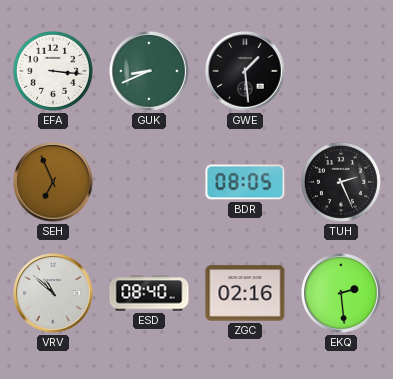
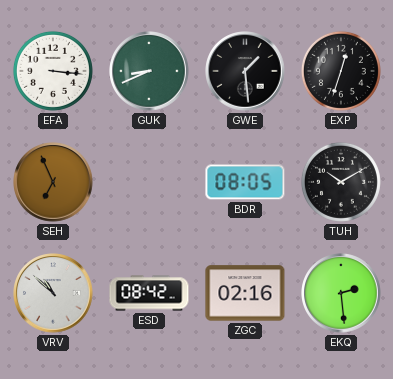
EXP: none -> 12:33 (341, 71)
TUH: 2:26 -> 10:10 (341, 182)
ESD: 08:40 -> 08:42 (149, 293)
